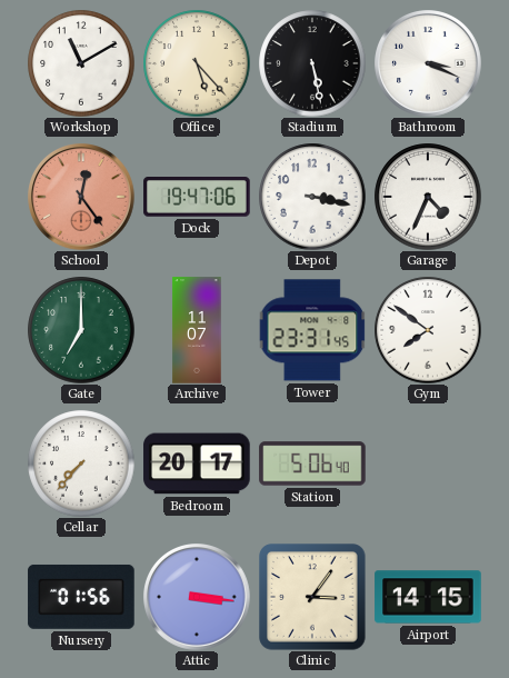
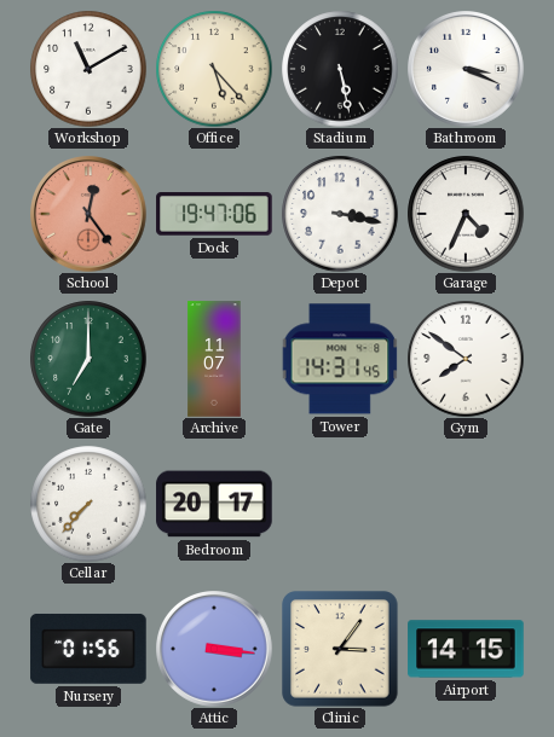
Tower: 23:31 -> 14:31 (340, 359)
Station: 5:06 -> none (312, 463)
